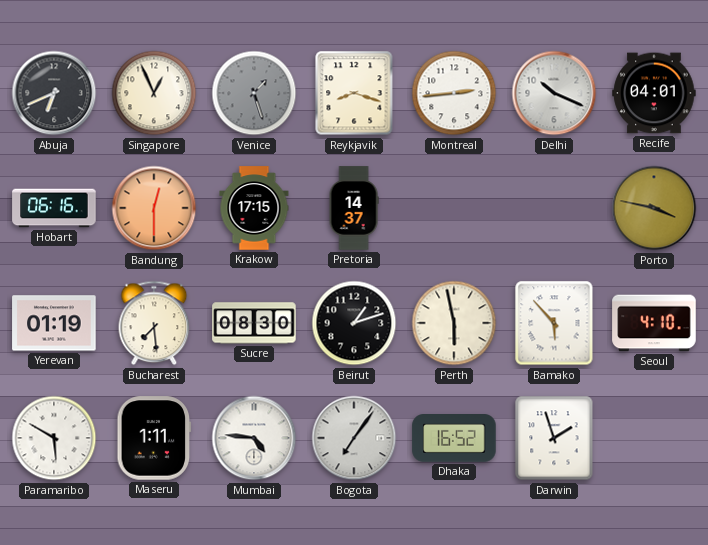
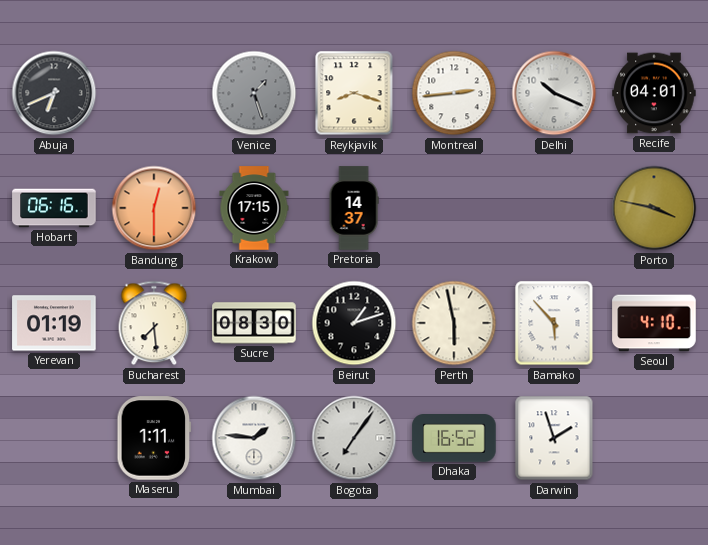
Singapore: 12:56 -> none (154, 93)
Paramaribo: 5:50 -> none (54, 438)
Mumbai: 4:46 -> 1:46 (254, 438)
